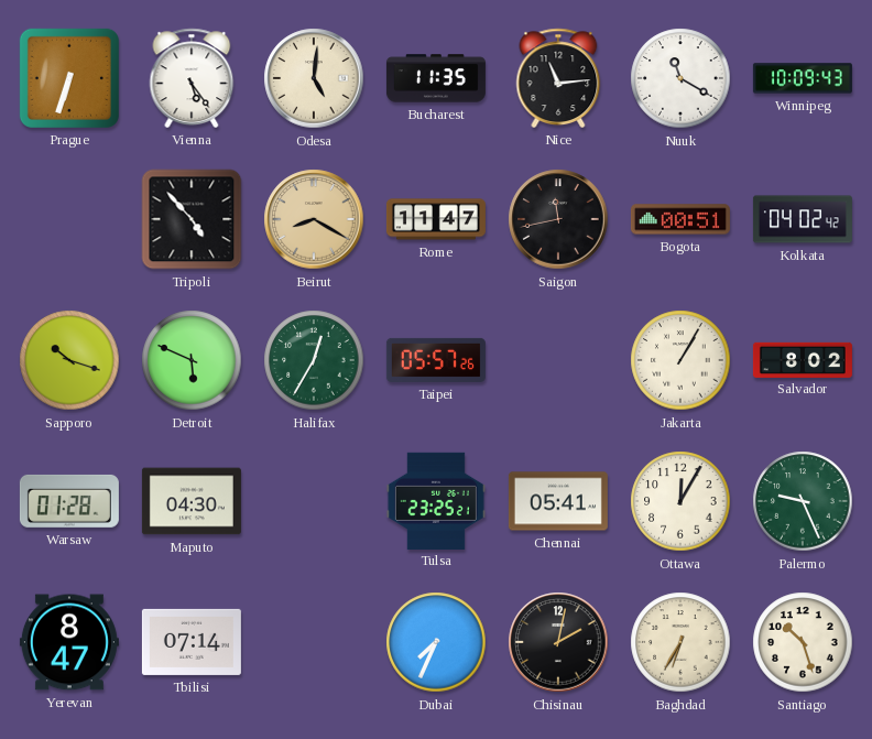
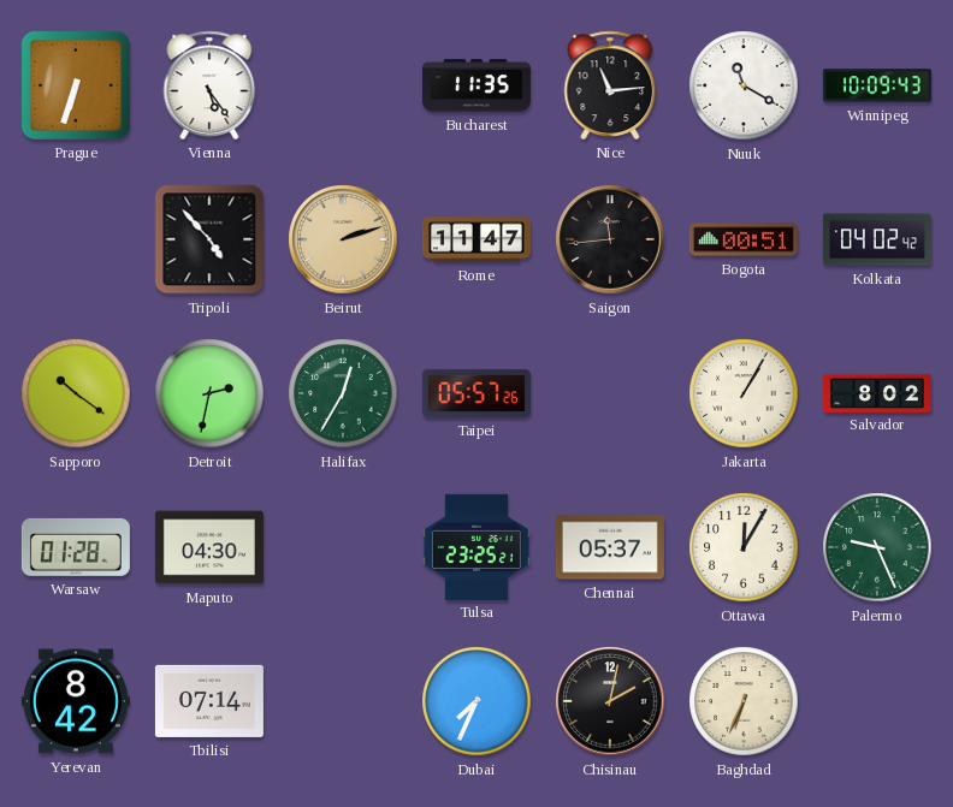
Odesa: 5:01 -> none (314, 78)
Beirut: 8:20 -> 2:12 (343, 239)
Saigon: 11:43 -> 11:44 (610, 239)
Sapporo: 10:18 -> 10:21 (76, 393)
Detroit: 5:49 -> 2:32 (209, 393)
Chennai: 05:41 -> 05:37 (610, 547)
Yerevan: 8:47 -> 8:42 (76, 701)
Baghdad: 6:35 -> 6:34 (744, 701)
Santiago: 10:27 -> none (803, 642)
